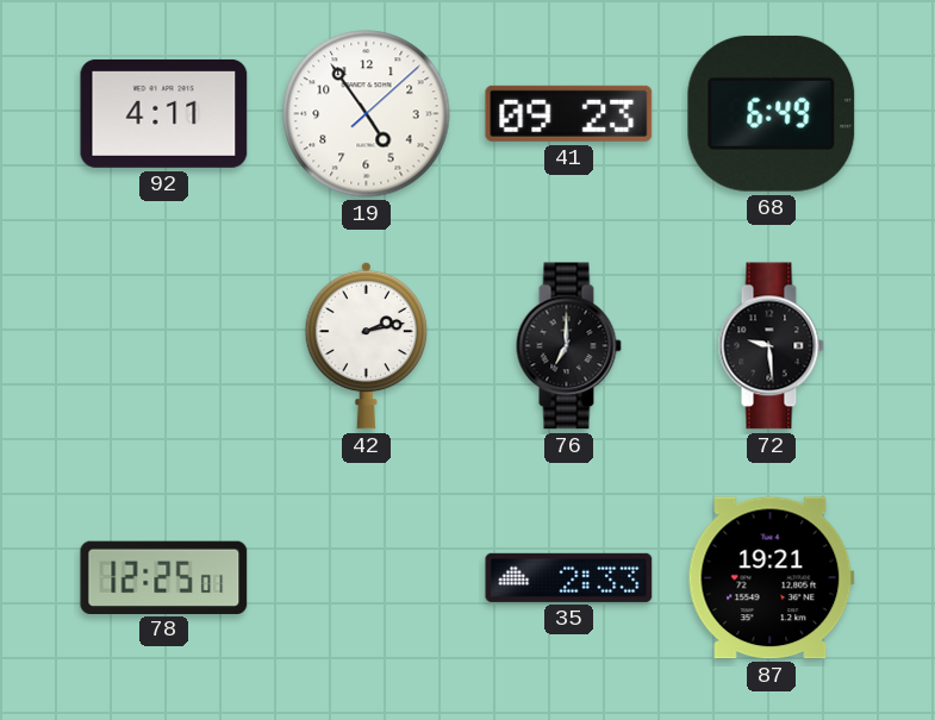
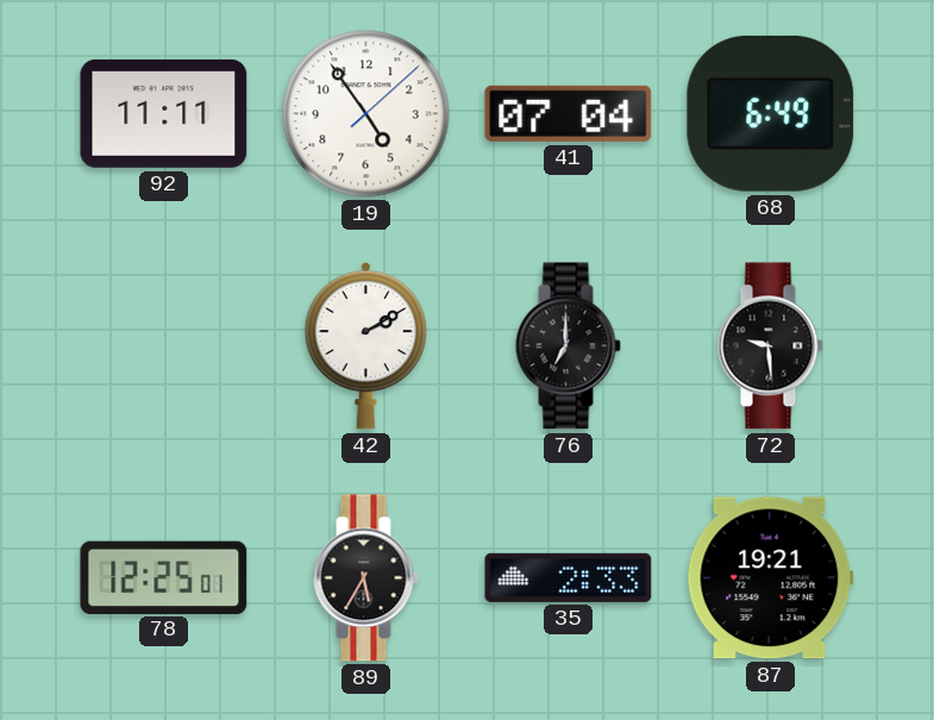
92: 4:11 -> 11:11 (164, 113)
41: 09:23 -> 07:04 (569, 113)
42: 2:13 -> 2:10 (365, 345)
89: none -> 5:35 (365, 578)
